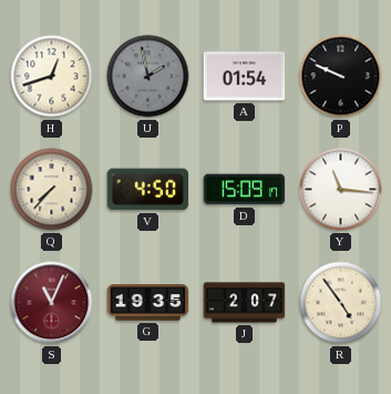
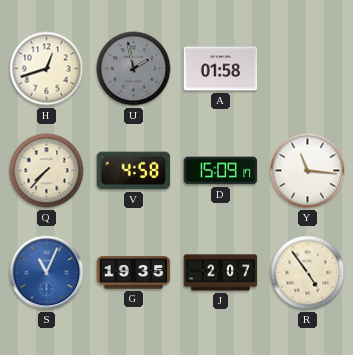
A: 01:54 -> 01:58 (221, 69)
P: 9:49 -> none (341, 77)
V: 4:50 -> 4:58 (134, 171)
S dial: burgundy -> blue (47, 273)
